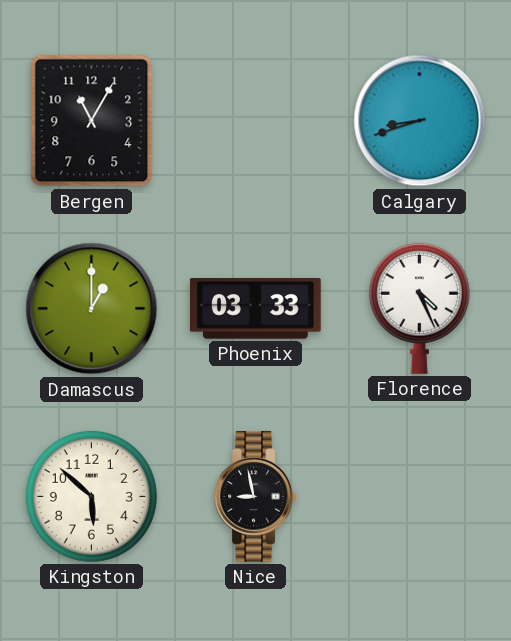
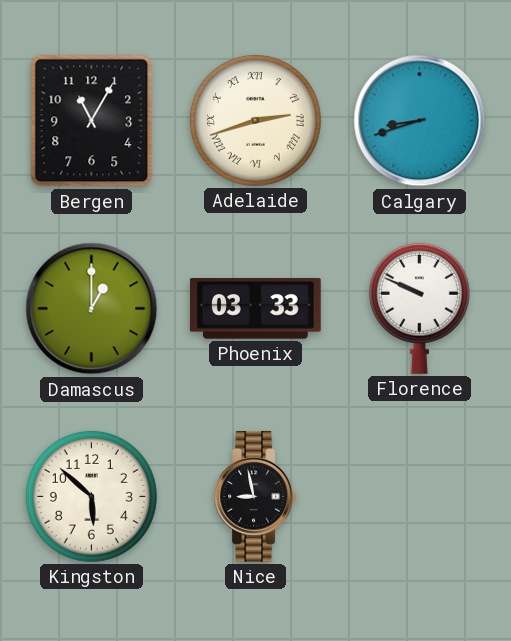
Adelaide: none -> 2:42 (255, 120)
Florence: 4:26 -> 9:49 (419, 308)
